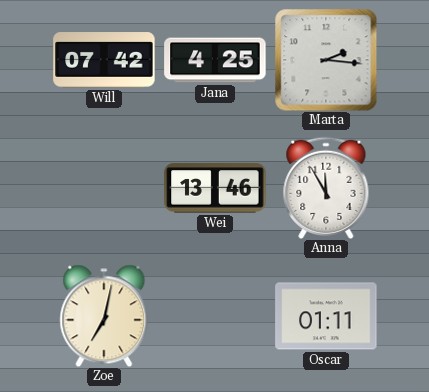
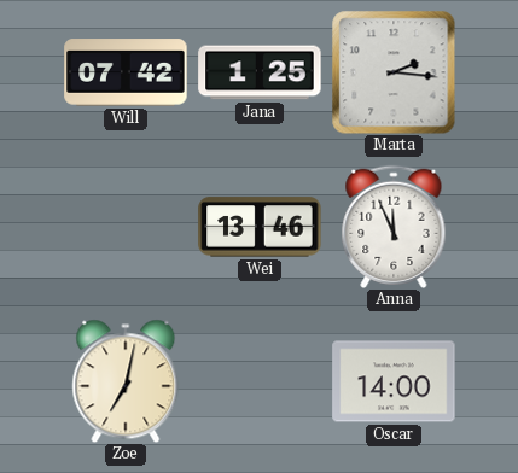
Jana: 4:25 -> 1:25 (260, 72)
Anna: 11:55 -> 11:56 (394, 227)
Oscar: 01:11 -> 14:00 (394, 381)
